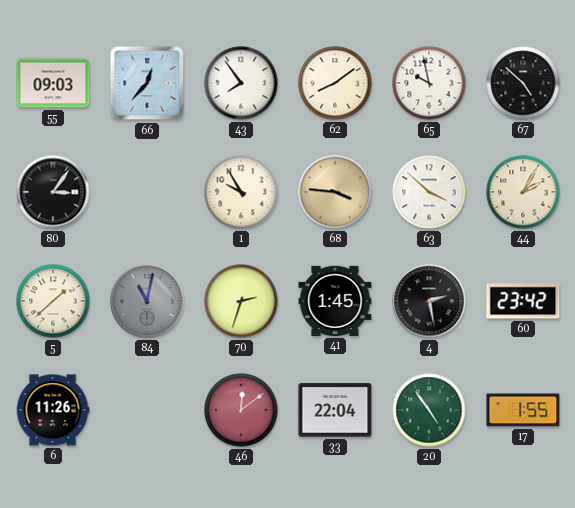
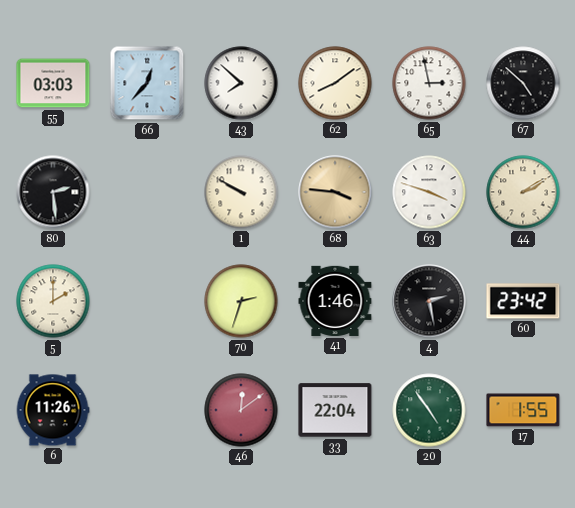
55: 09:03 -> 03:03 (53, 83)
43: 7:54 -> 7:52 (241, 83)
65: 9:58 -> 2:58 (429, 83)
80: 3:06 -> 2:29 (53, 192)
1: 9:55 -> 9:50 (241, 192)
63: 3:52 -> 3:48 (429, 192)
44: 2:05 -> 2:10 (523, 192)
5: 1:38 -> 2:00 (53, 301)
84: 11:02 -> none (147, 301)
41: 1:45 -> 1:46 (335, 301)
